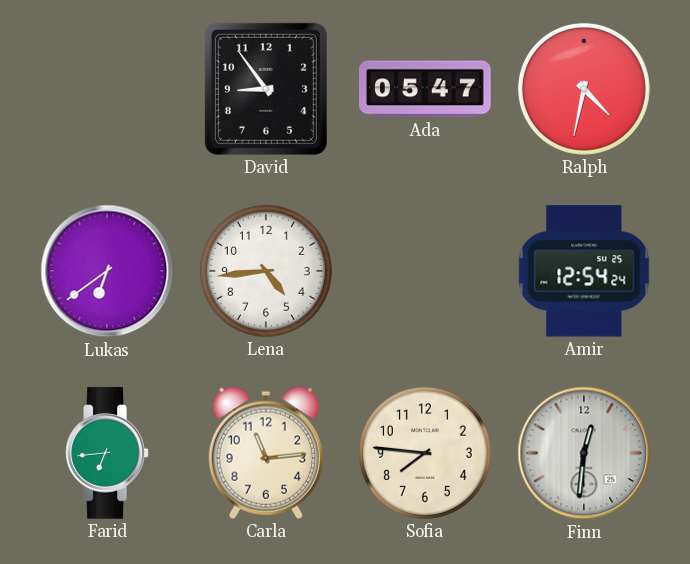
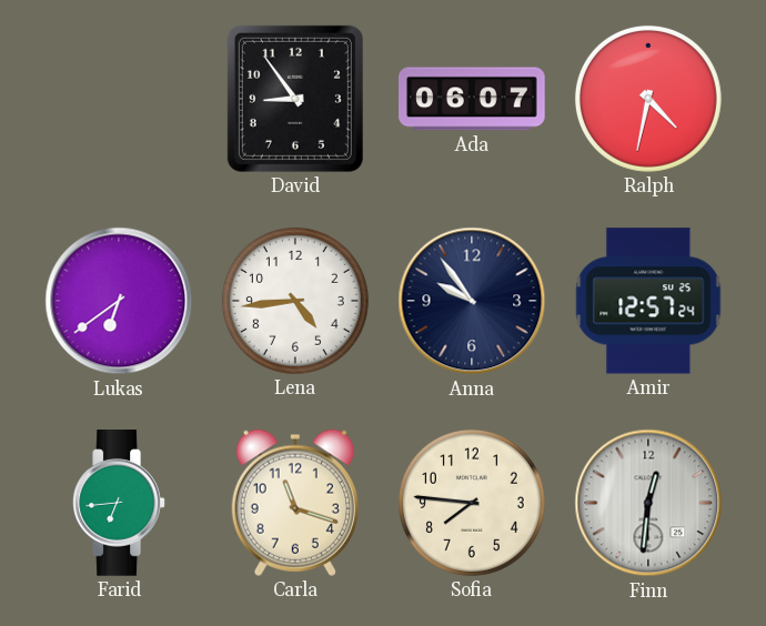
Ada: 05:47 -> 06:07 (472, 99)
Anna: none -> 9:54 (472, 301)
Amir: 12:54 -> 12:57 (648, 301)
Carla: 11:14 -> 11:18 (295, 503)
